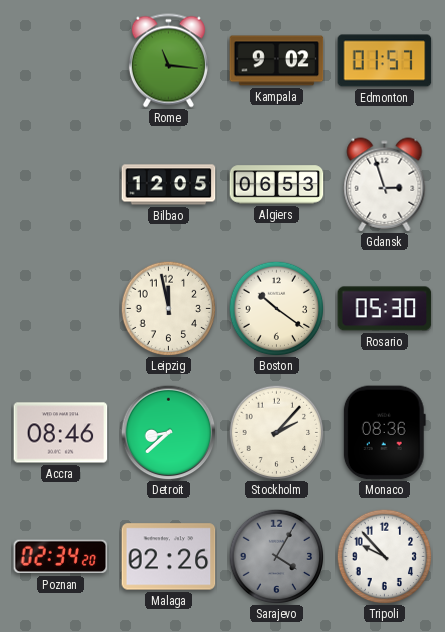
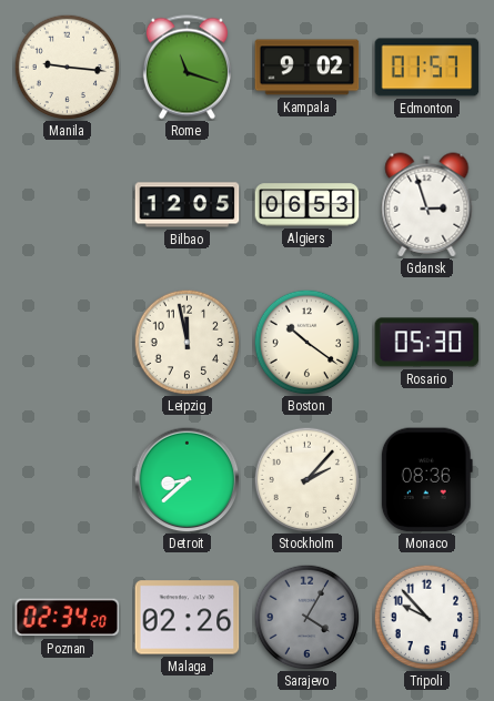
Manila: none -> 9:16 (67, 67)
Rome: 11:16 -> 11:18 (186, 68)
Accra: 08:46 -> none (61, 433)
